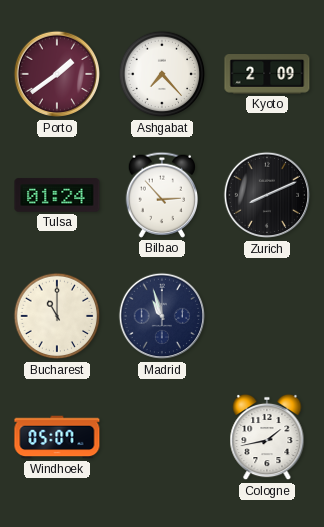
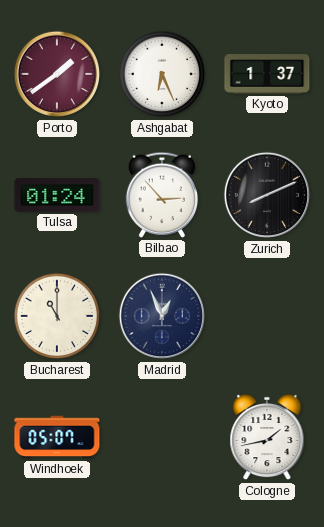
Ashgabat: 7:23 -> 6:26 (162, 74)
Kyoto: 2:09 -> 1:37 (267, 75)
Madrid: 10:57 -> 12:56 (162, 316)
